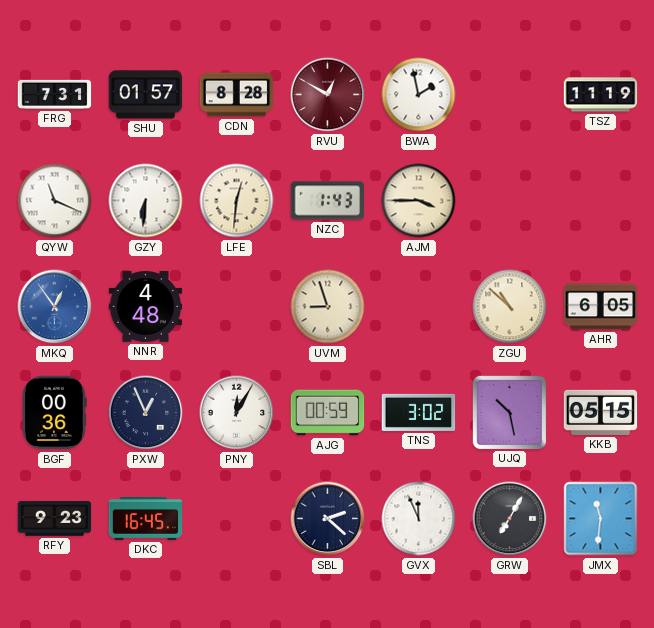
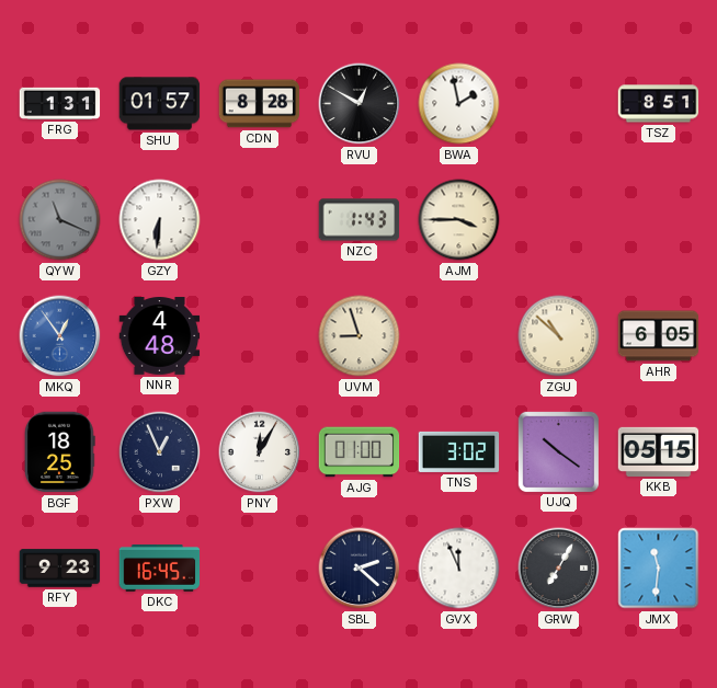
FRG: 7:31 -> 1:31 (60, 103)
RVU dial: burgundy -> black (360, 104)
TSZ: 11:19 -> 8:51 (659, 104)
QYW dial: white -> grey (60, 220)
LFE: 12:31 -> none (237, 201)
BGF: 00:36 -> 18:25 (60, 452)
AJG: 00:59 -> 01:00 (360, 452)
UJQ: 10:28 -> 10:21 (558, 451)
